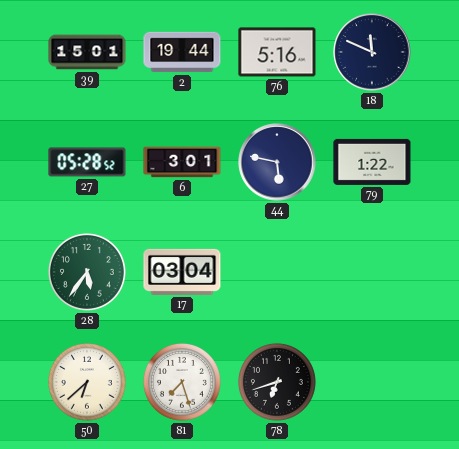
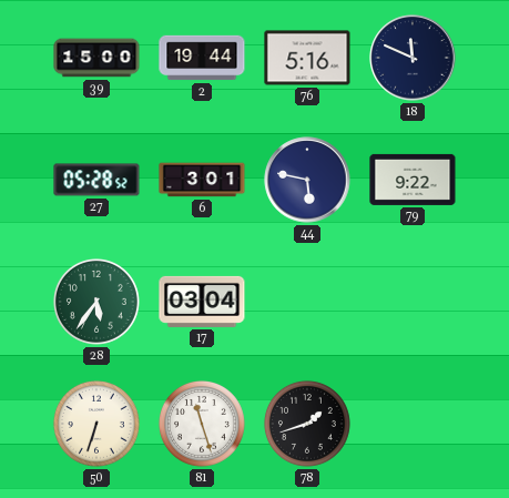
39: 15:01 -> 15:00 (96, 58)
79: 1:22 -> 9:22 (413, 180)
50: 6:38 -> 6:33 (96, 424)
81: 7:27 -> 11:27 (202, 424)
78: 6:42 -> 1:42 (307, 424)
